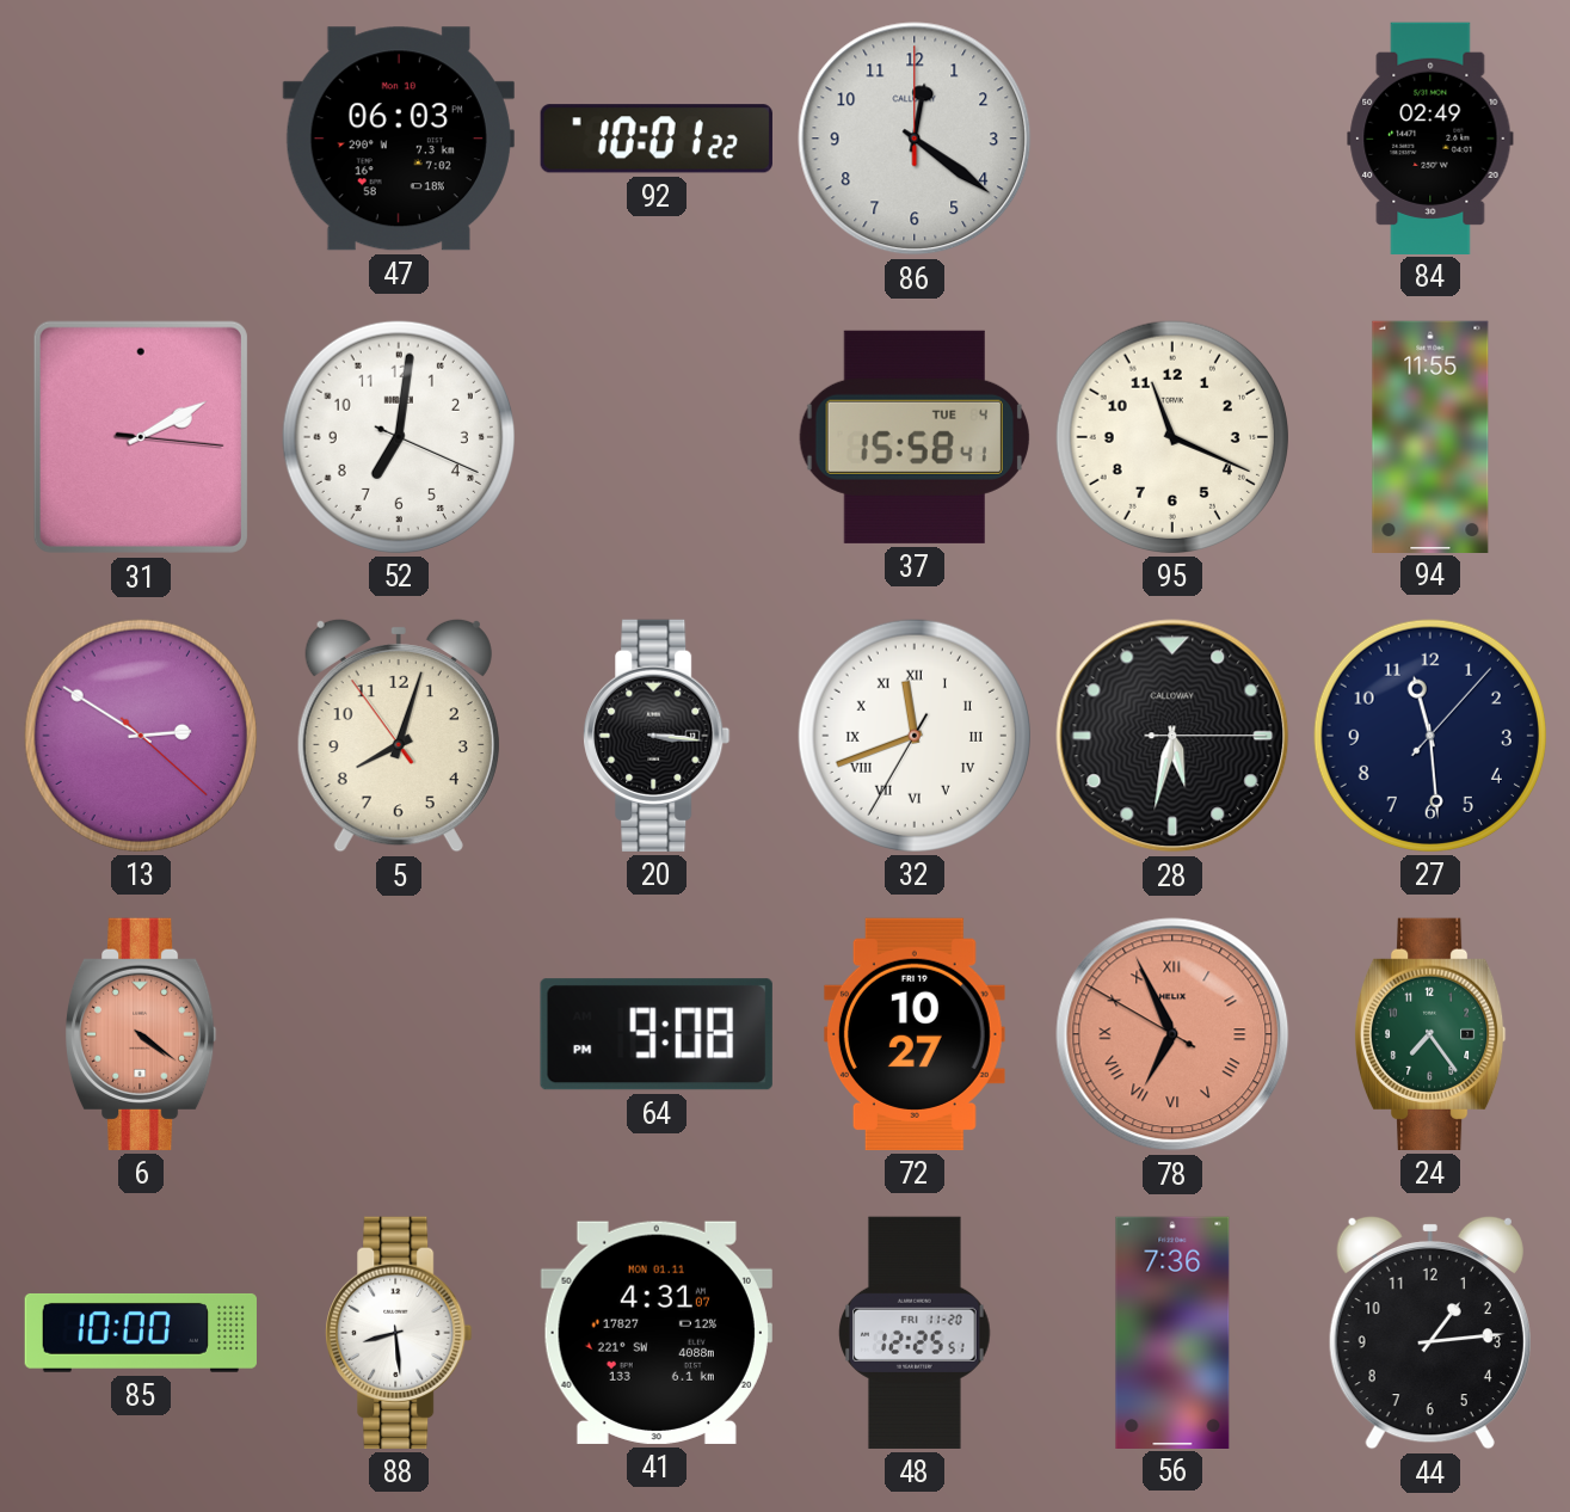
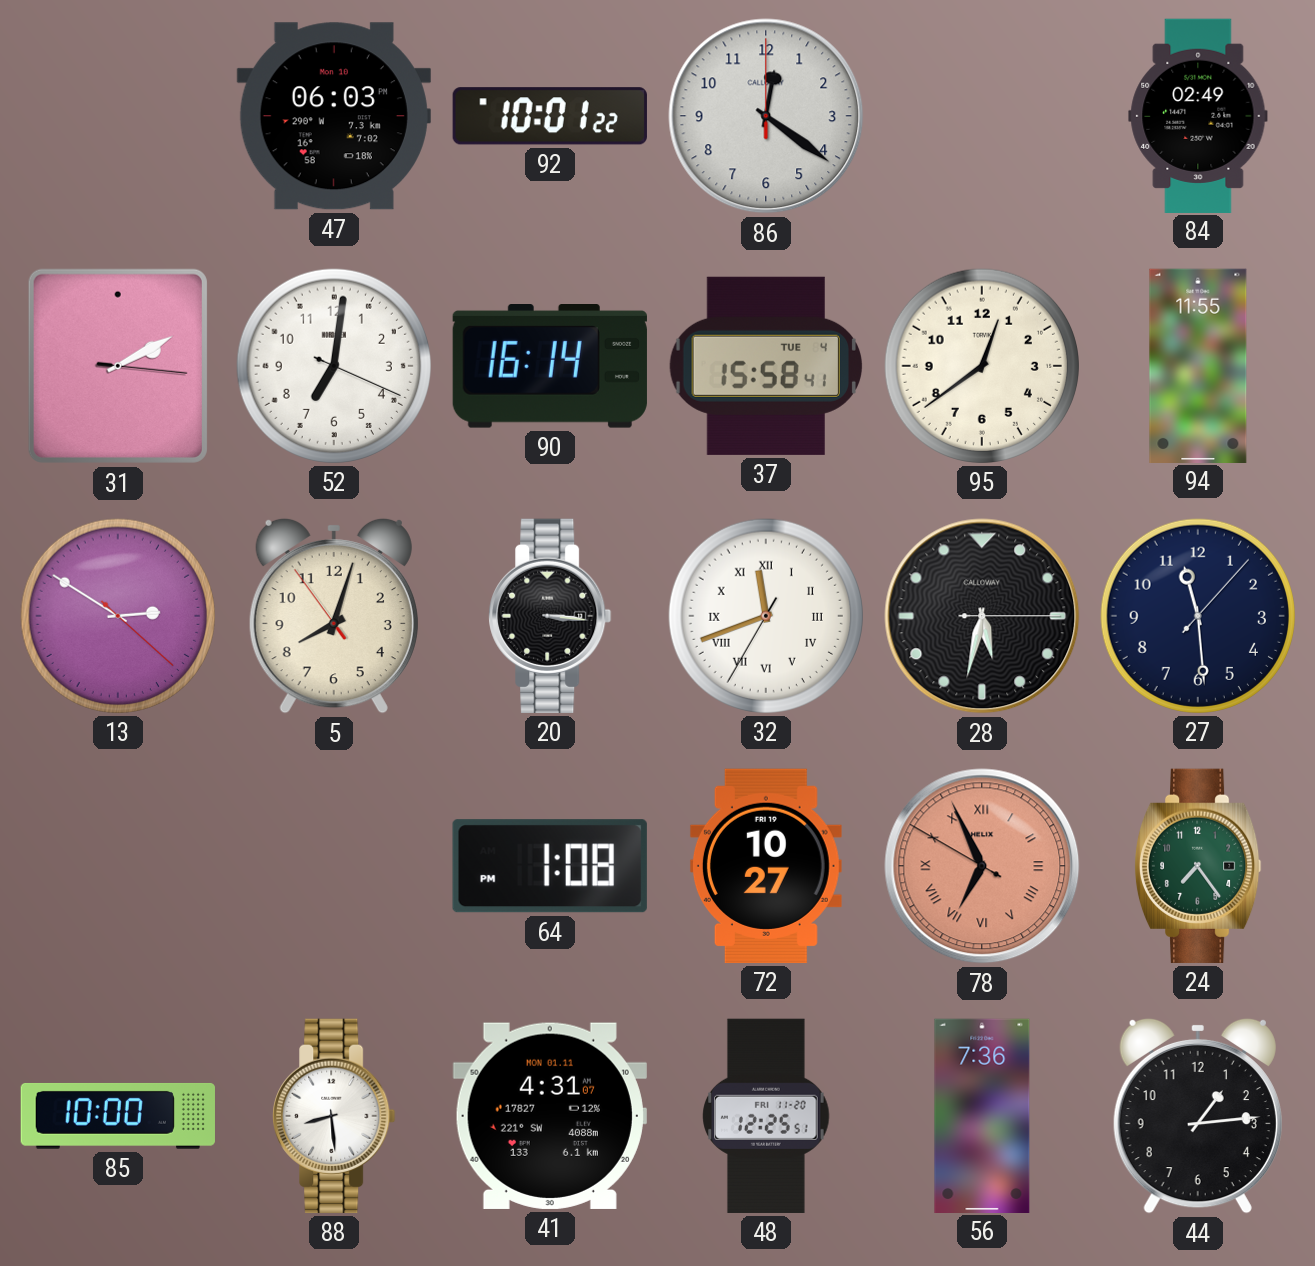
90: none -> 16:14 (550, 366)
95: 11:19 -> 12:39 (982, 366)
6: 4:21 -> none (141, 1034)
64: 9:08 -> 1:08 (550, 866)
